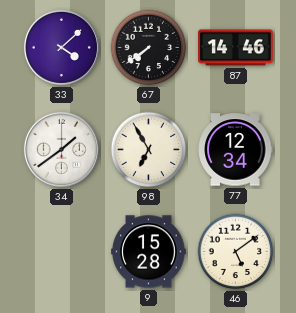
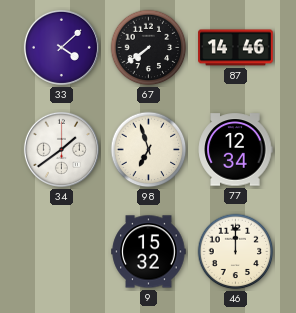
98: 6:55 -> 6:57 (149, 150)
9: 15:28 -> 15:32 (149, 252)
46: 5:09 -> 12:00 (236, 252)
